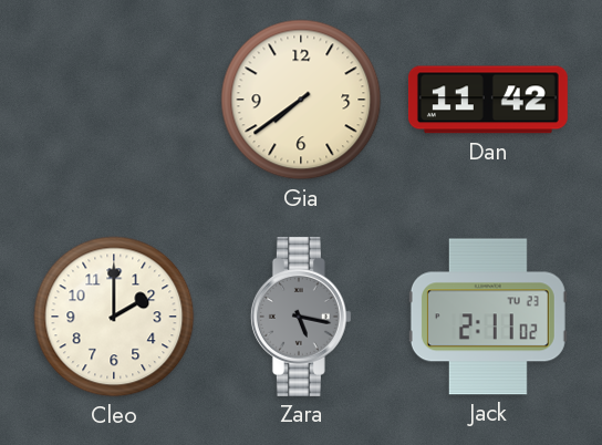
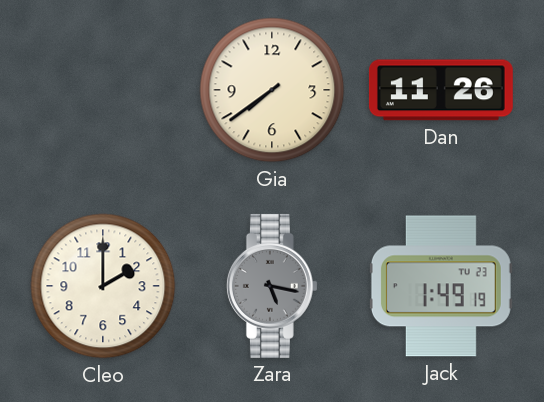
Dan: 11:42 -> 11:26 (441, 90)
Jack: 2:11 -> 1:49 (441, 286)
